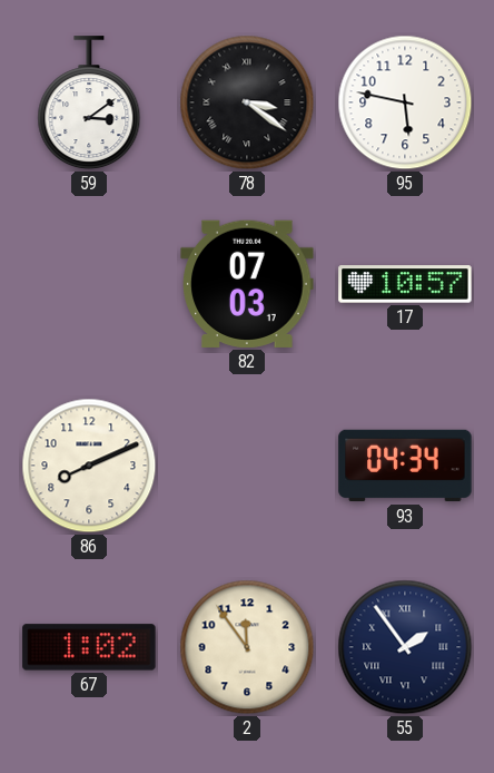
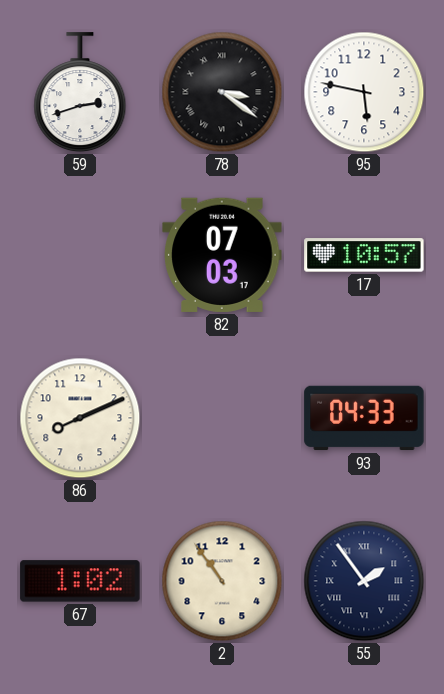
59: 3:09 -> 2:42 (80, 93)
93: 04:34 -> 04:33 (364, 418)
2: 11:54 -> 10:54 (222, 581)
